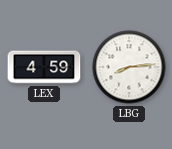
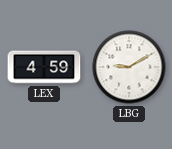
LBG: 8:14 -> 9:10 (129, 67)
